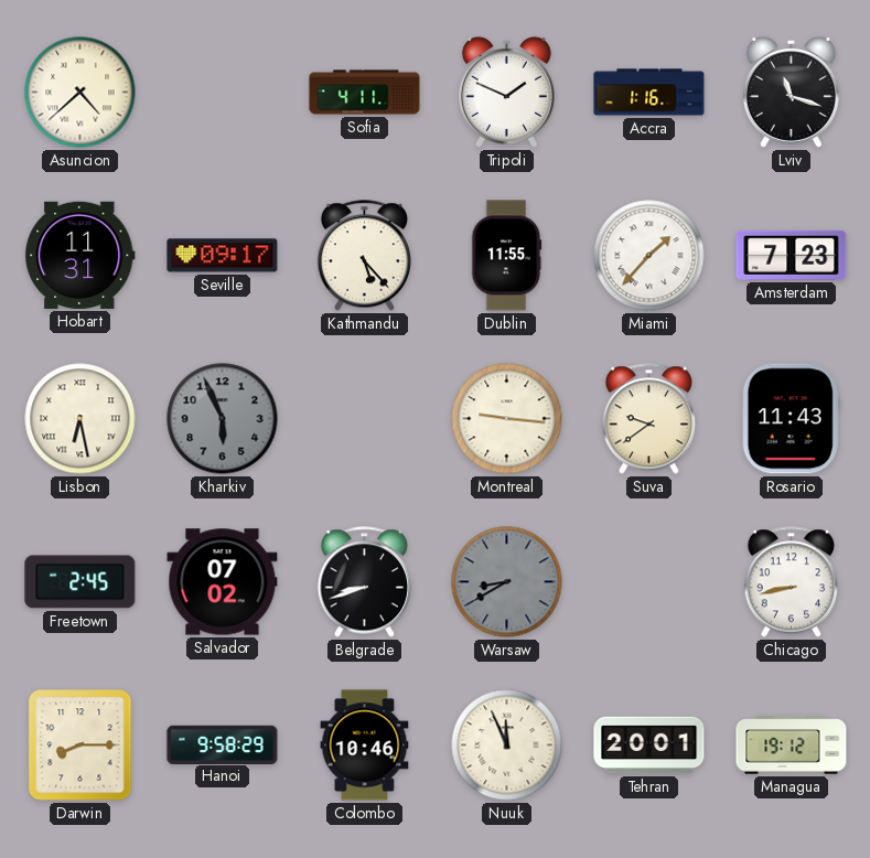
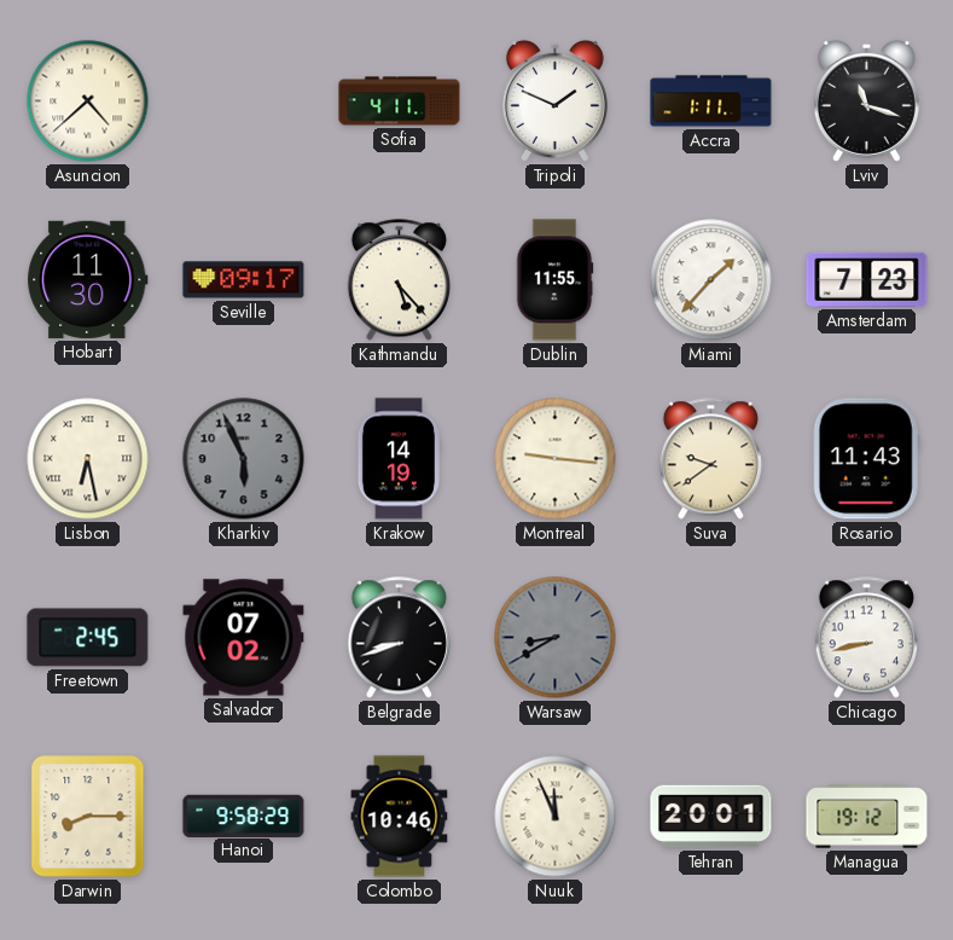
Accra: 1:16 -> 1:11 (711, 101)
Hobart: 11:31 -> 11:30 (88, 279)
Krakow: none -> 14:19 (397, 459)
